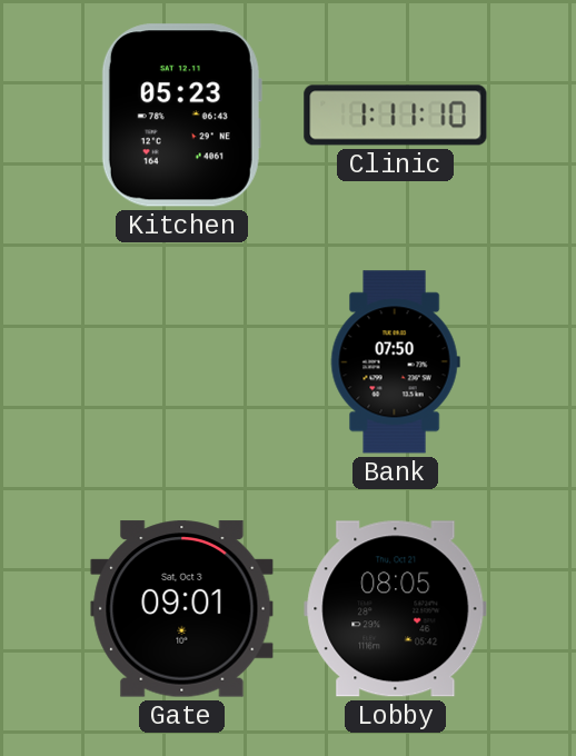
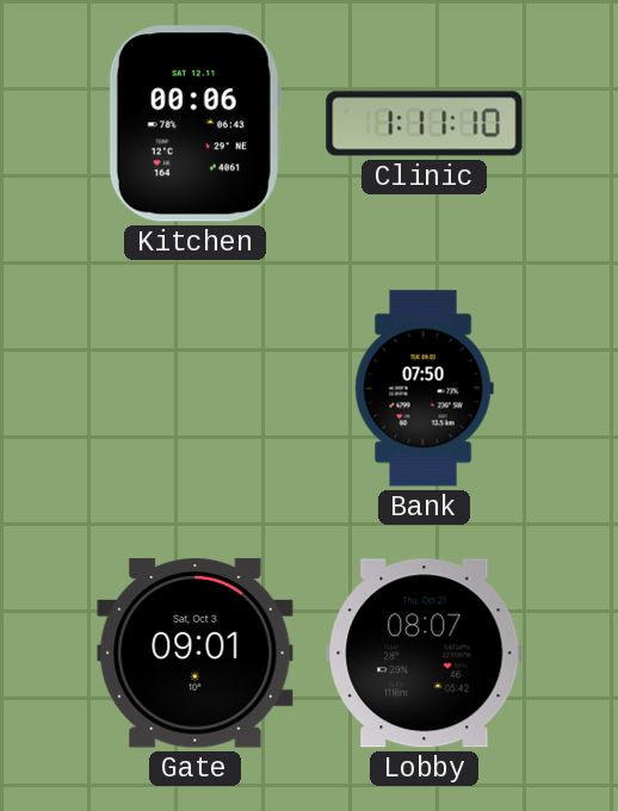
Kitchen: 05:23 -> 00:06 (194, 124)
Lobby: 08:05 -> 08:07 (425, 654)
